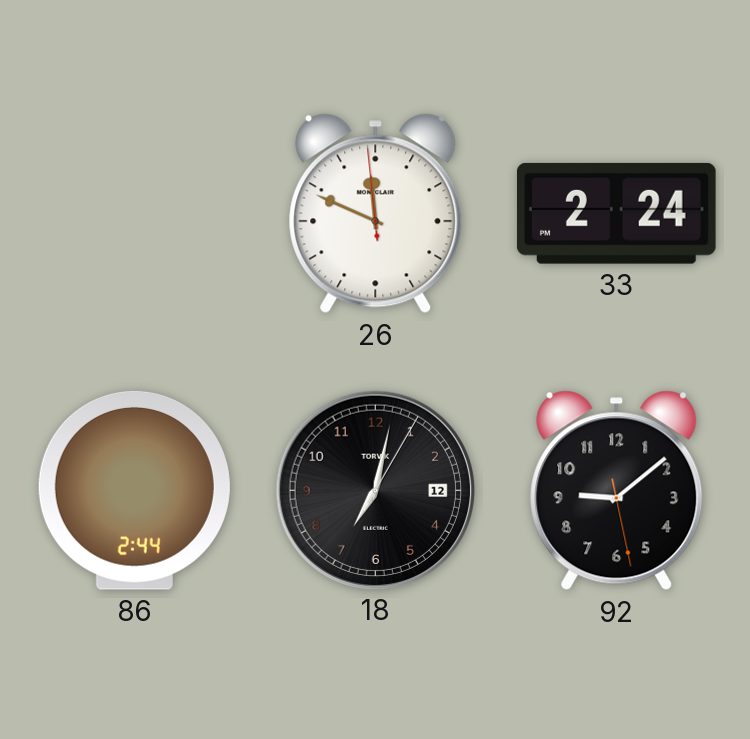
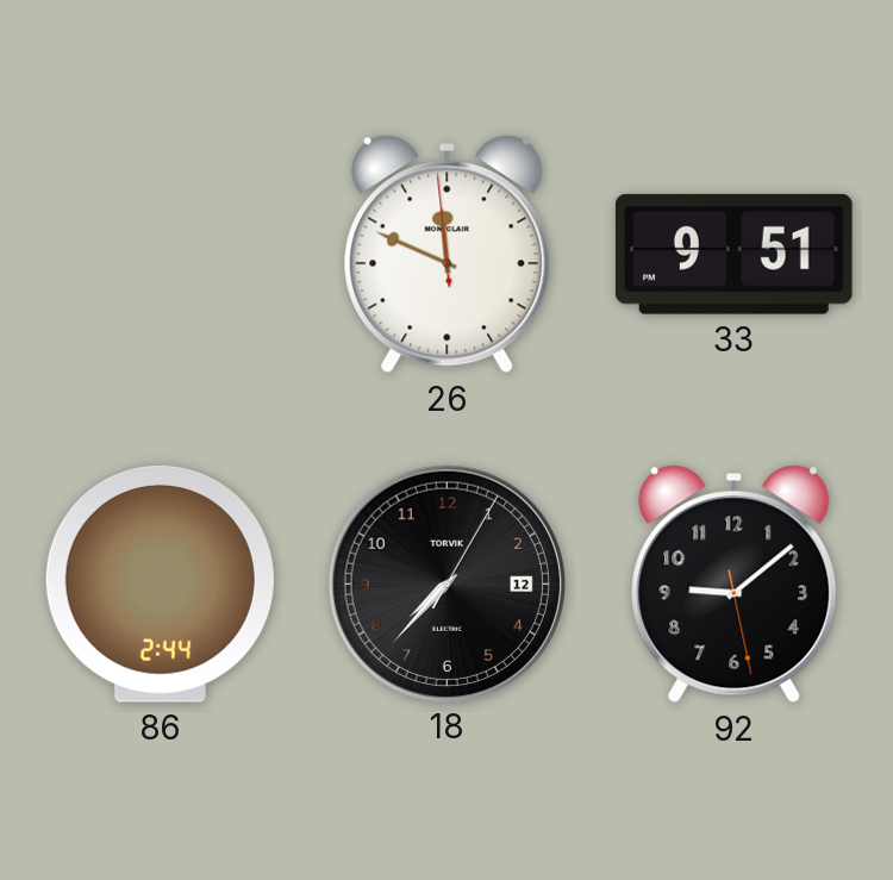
33: 2:24 -> 9:51 (733, 254)
18: 7:02 -> 7:37 (447, 583)
